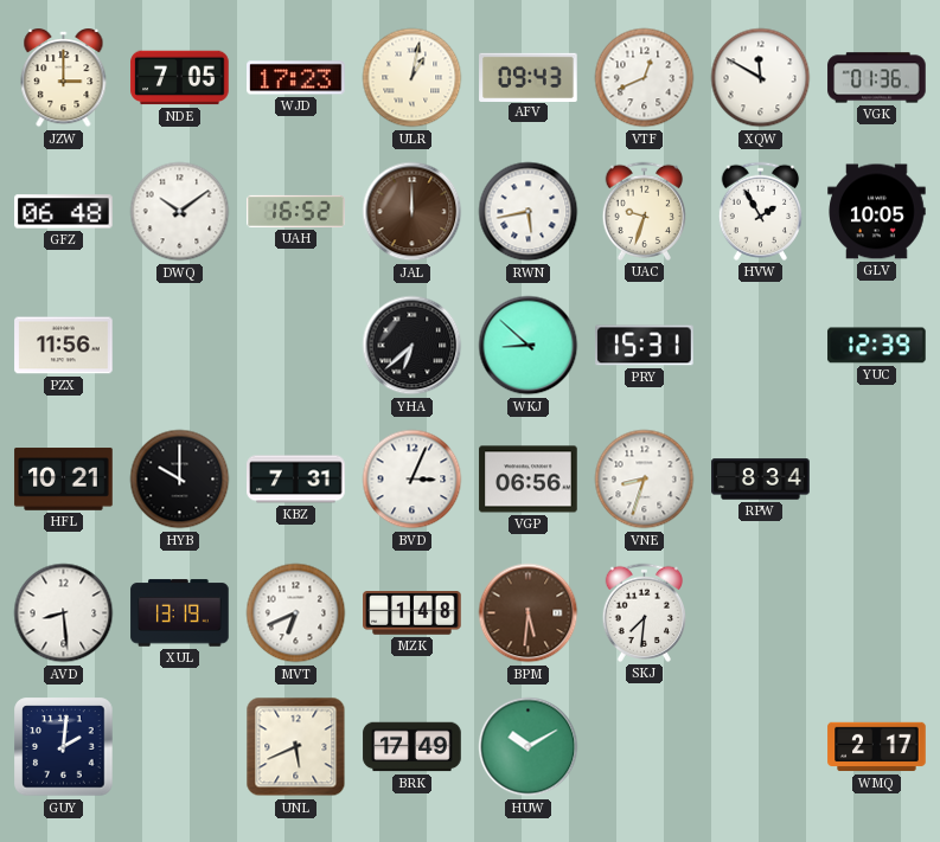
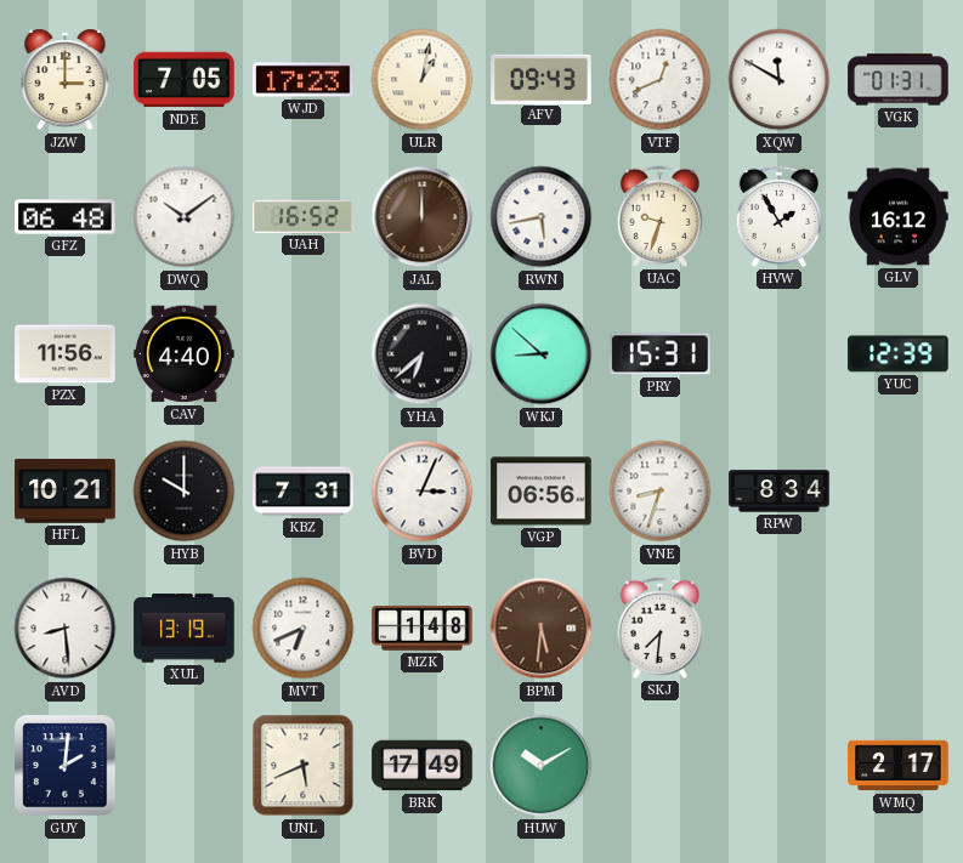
VGK: 01:36 -> 01:31 (899, 80)
GLV: 10:05 -> 16:12 (899, 217)
CAV: none -> 4:40 (185, 354)
